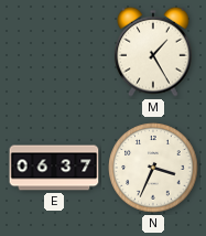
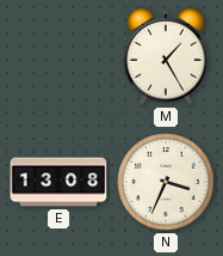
E: 06:37 -> 13:08 (58, 182)
